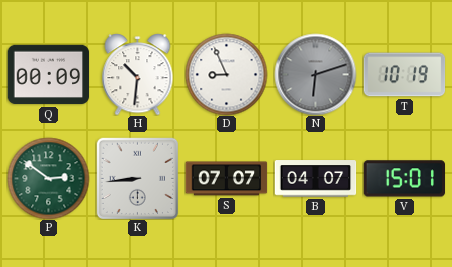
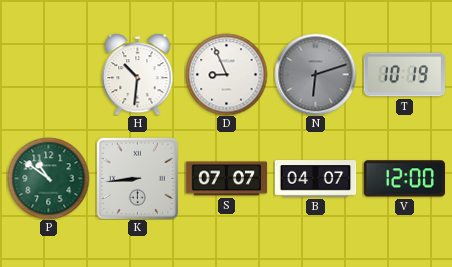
Q: 00:09 -> none (48, 75)
P: 2:51 -> 10:51 (48, 178)
V: 15:01 -> 12:00 (404, 179)
